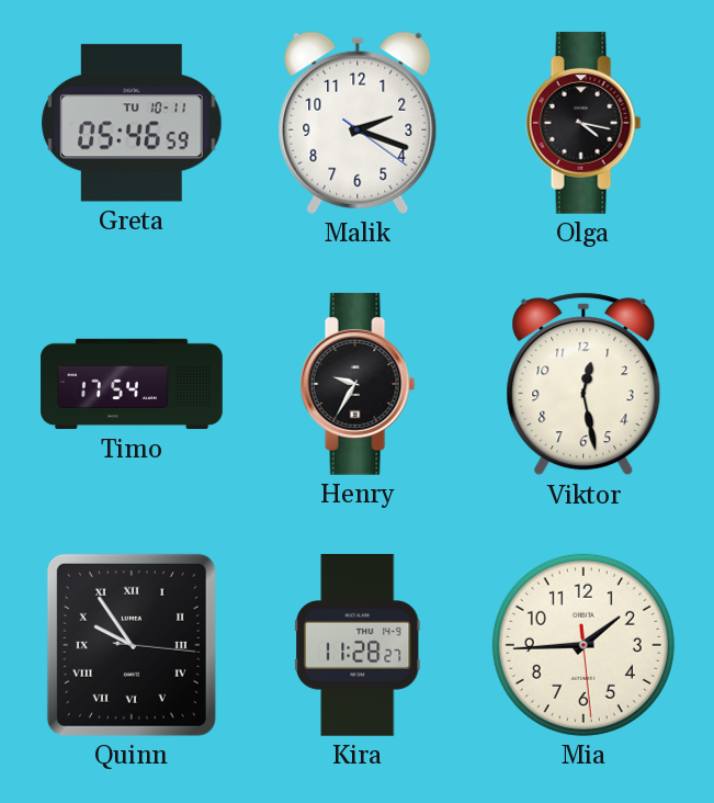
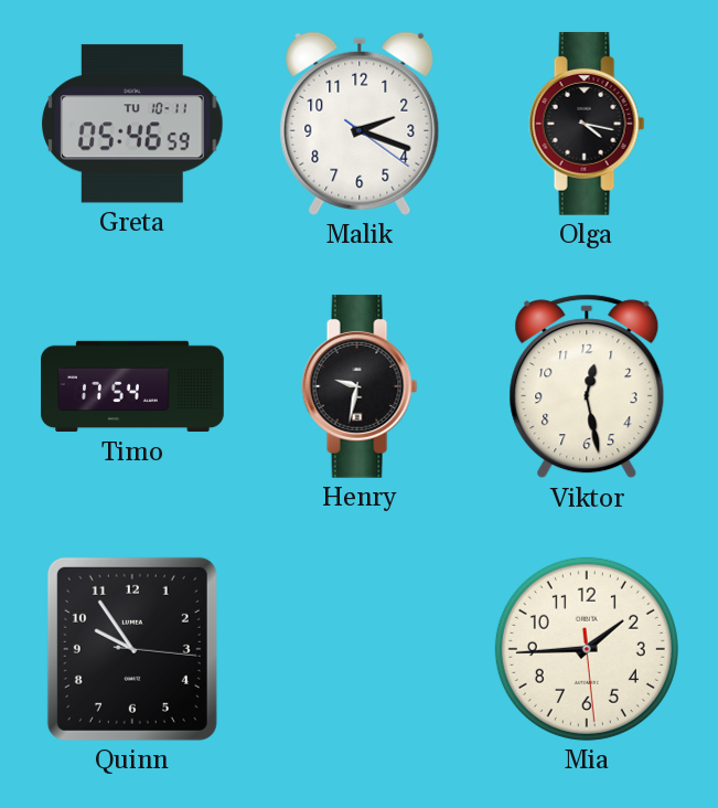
Henry: 9:35 -> 9:32 (360, 386)
Quinn numerals: Roman -> Arabic (132, 649)
Kira: 11:28 -> none (359, 646)
